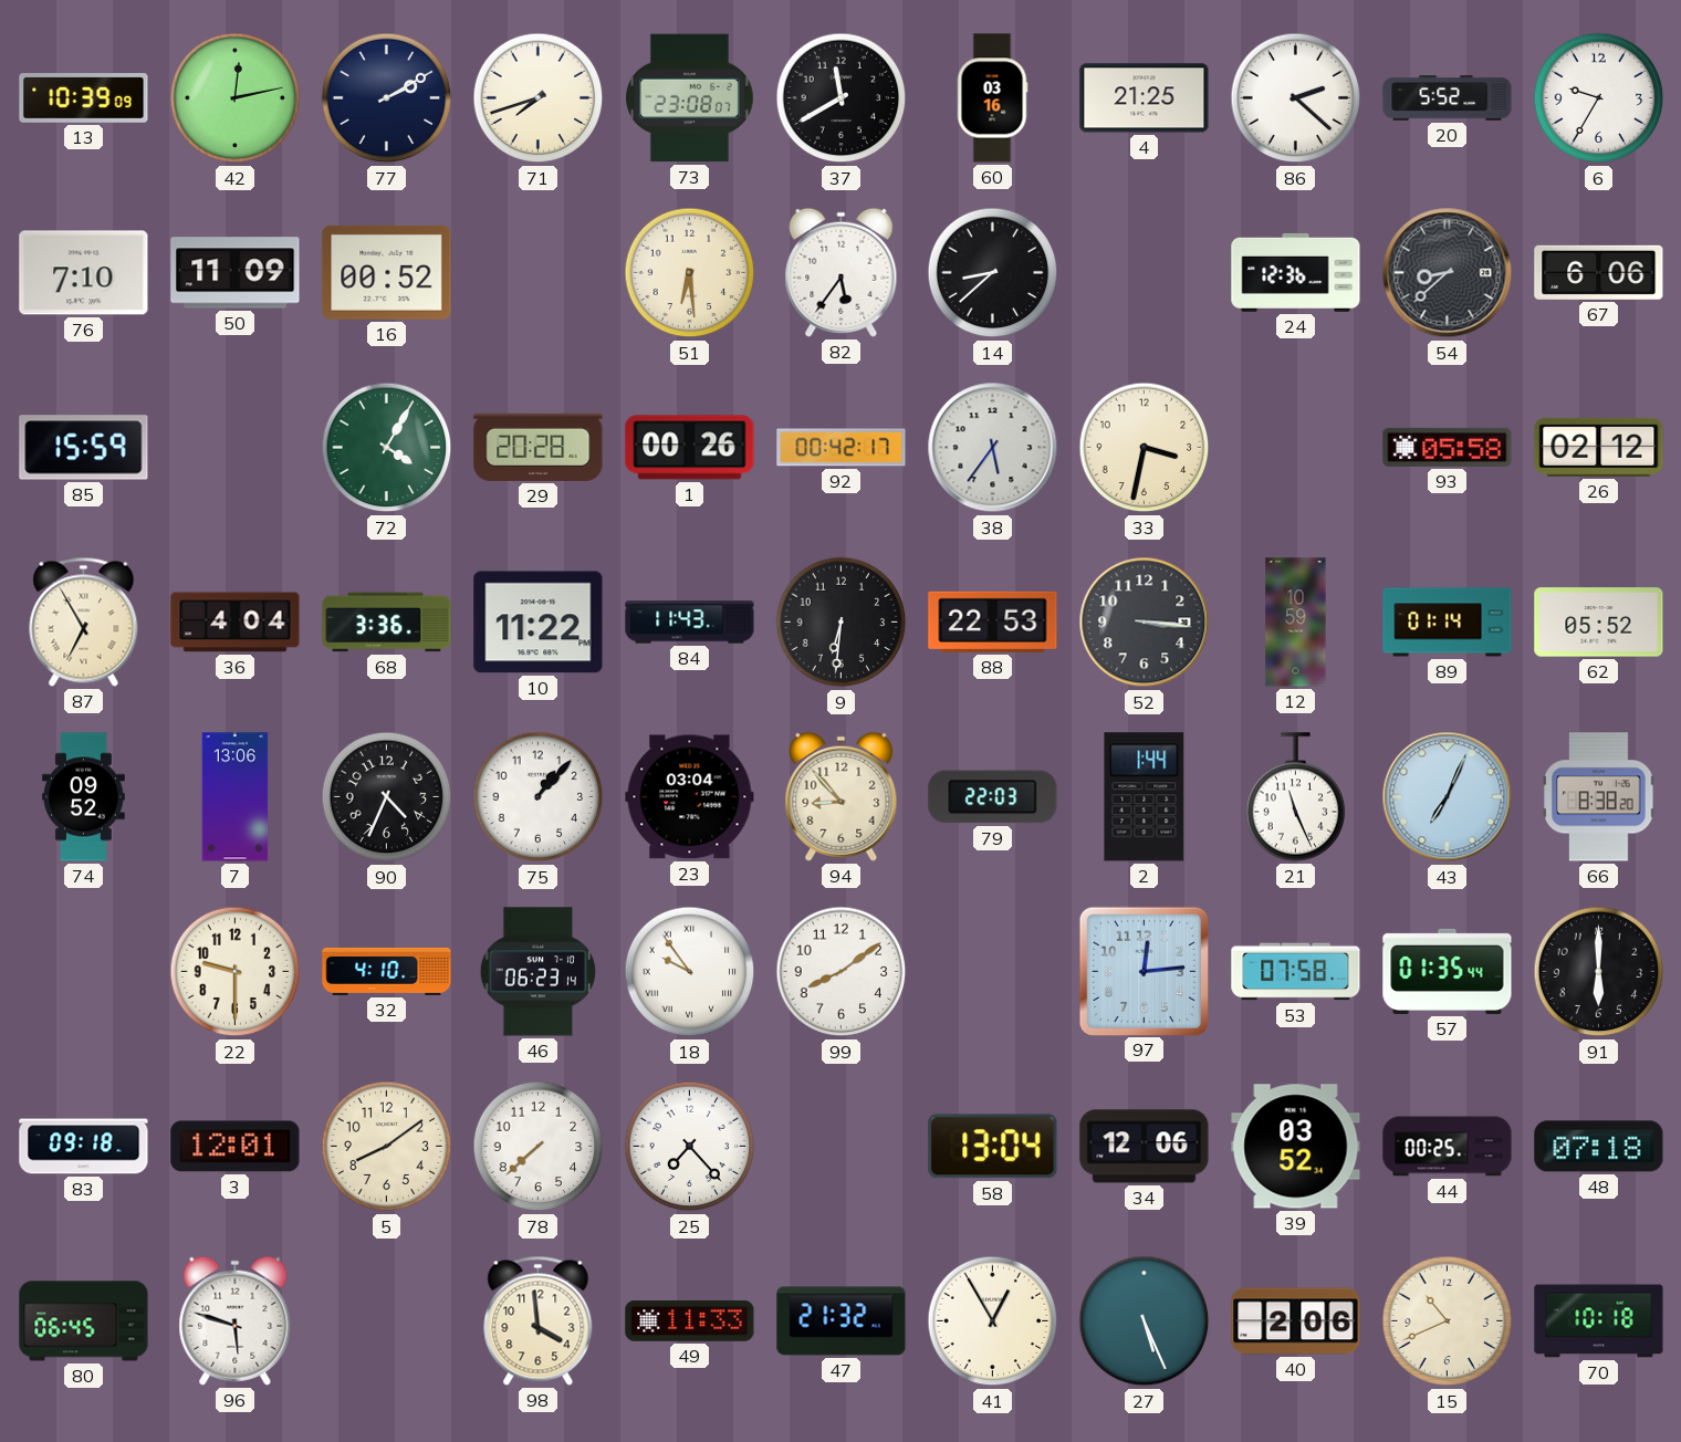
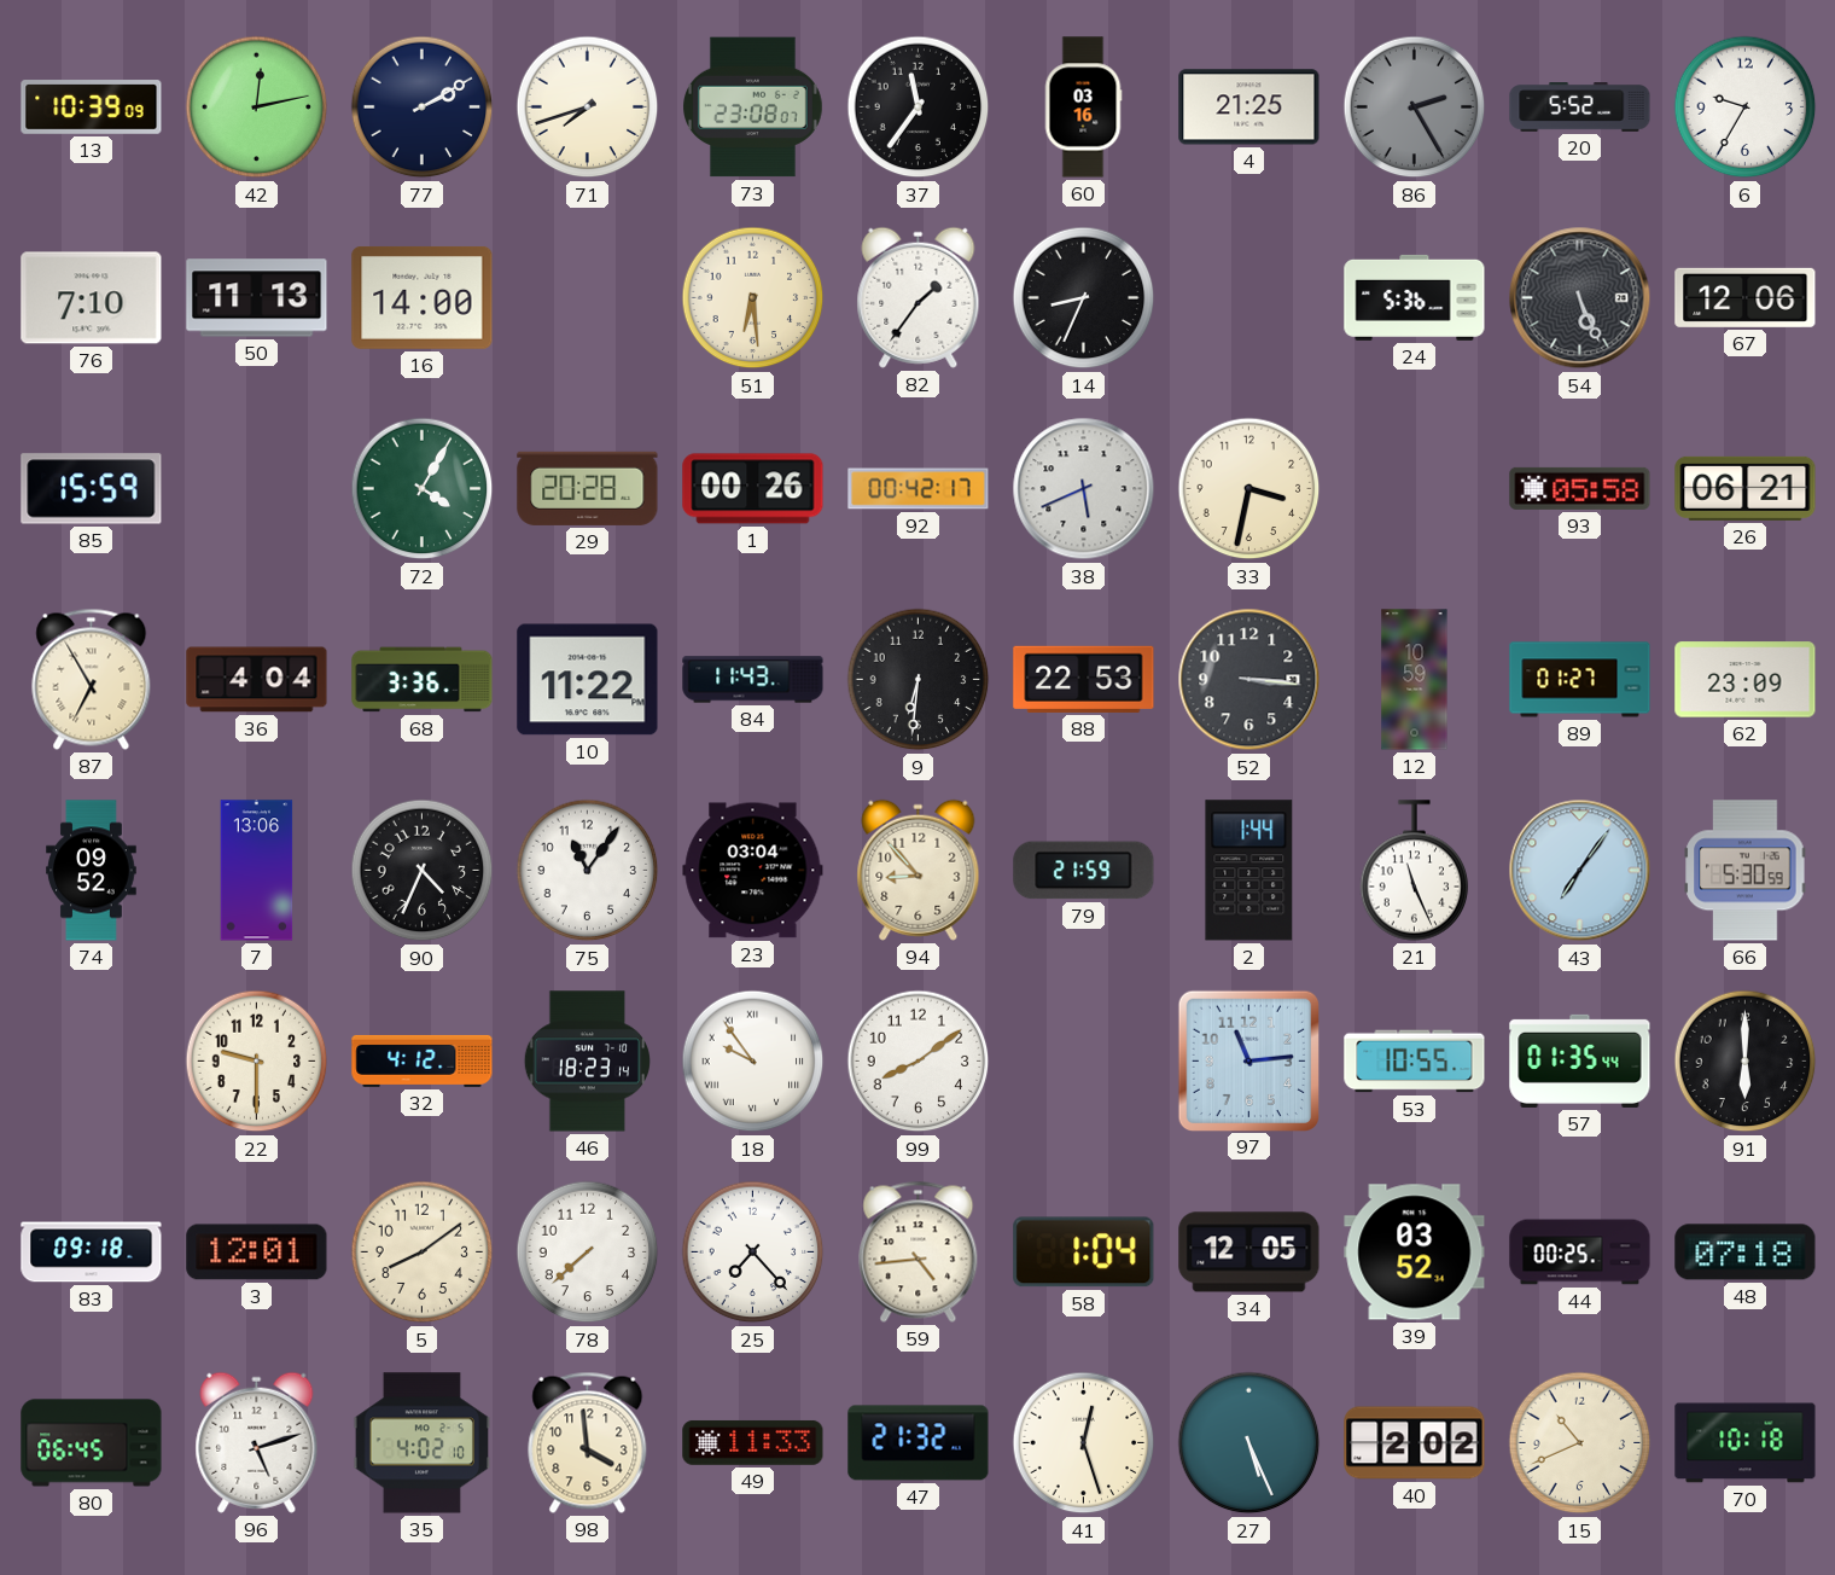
37: 11:40 -> 11:36 (919, 107)
86: 2:22 -> 2:25 (1415, 107)
86 dial: white -> grey (1415, 107)
50: 11:09 -> 11:13 (257, 298)
16: 00:52 -> 14:00 (423, 297)
82: 5:36 -> 1:36 (919, 297)
14: 8:38 -> 8:34 (1084, 298)
24: 12:36 -> 5:36 (1415, 297)
54: 8:38 -> 5:26 (1580, 298)
67: 6:06 -> 12:06 (1746, 297)
38: 5:36 -> 5:41 (1084, 489)
26: 02:12 -> 06:21 (1746, 488)
89: 01:14 -> 01:27 (1580, 680)
62: 05:52 -> 23:09 (1746, 680)
75: 1:07 -> 11:06 (588, 871)
79: 22:03 -> 21:59 (1084, 871)
43: 7:04 -> 7:06 (1580, 871)
66: 8:38 -> 5:30 (1746, 871)
32: 4:10 -> 4:12 (423, 1060)
46: 06:23 -> 18:23 (587, 1062)
97: 12:14 -> 11:14 (1248, 1060)
53: 07:58 -> 10:55 (1415, 1062)
59: none -> 4:44 (919, 1251)
58: 13:04 -> 1:04 (1084, 1253)
34: 12:06 -> 12:05 (1249, 1253)
96: 5:48 -> 5:12 (257, 1442)
35: none -> 4:02 (421, 1443)
41: 12:55 -> 12:27 (1084, 1443)
40: 2:06 -> 2:02 (1415, 1443)
